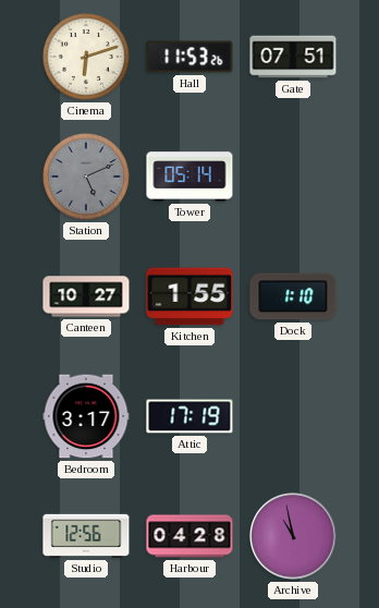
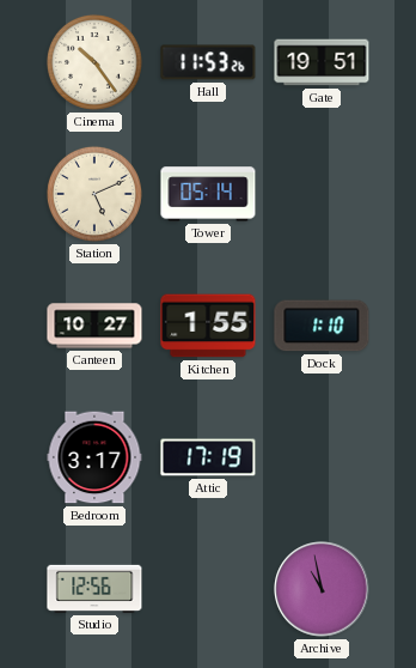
Cinema: 6:12 -> 10:24 (94, 62)
Gate: 07:51 -> 19:51 (322, 62)
Station dial: grey -> cream (94, 194)
Harbour: 04:28 -> none (189, 536)
